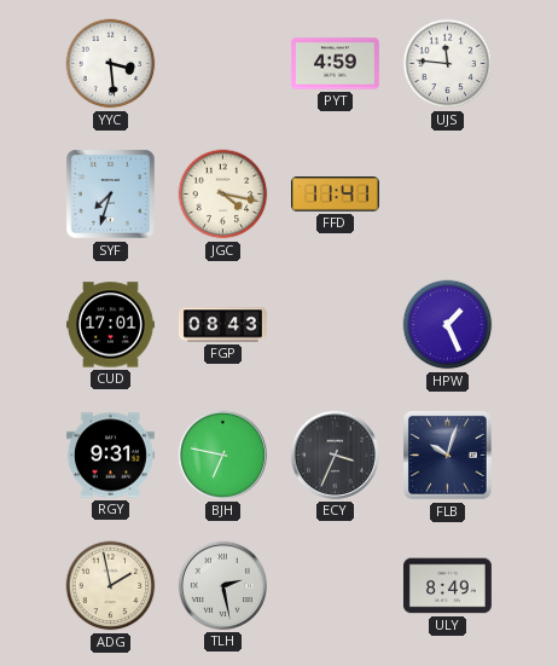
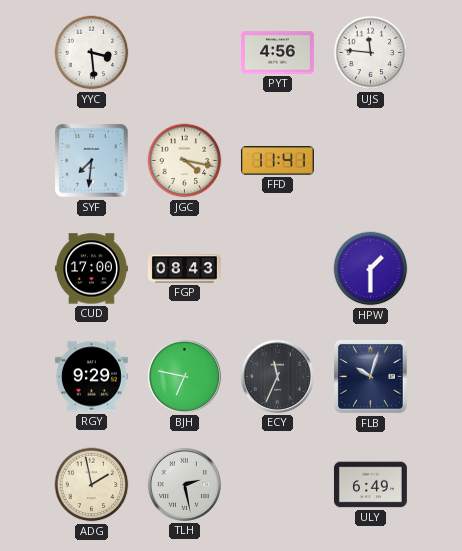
PYT: 4:59 -> 4:56 (277, 53)
SYF: 7:33 -> 7:31 (92, 161)
CUD: 17:01 -> 17:00 (91, 269)
HPW: 1:26 -> 1:30 (371, 269)
RGY: 9:31 -> 9:29 (91, 377)
ECY: 3:34 -> 11:34 (277, 376)
ULY: 8:49 -> 6:49 (370, 485)
